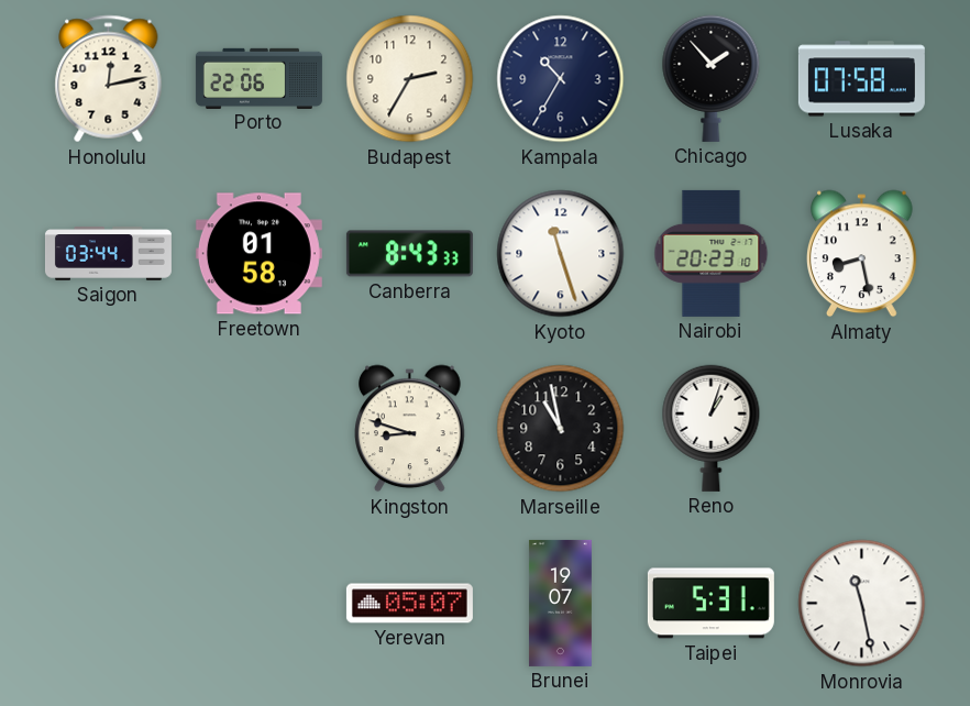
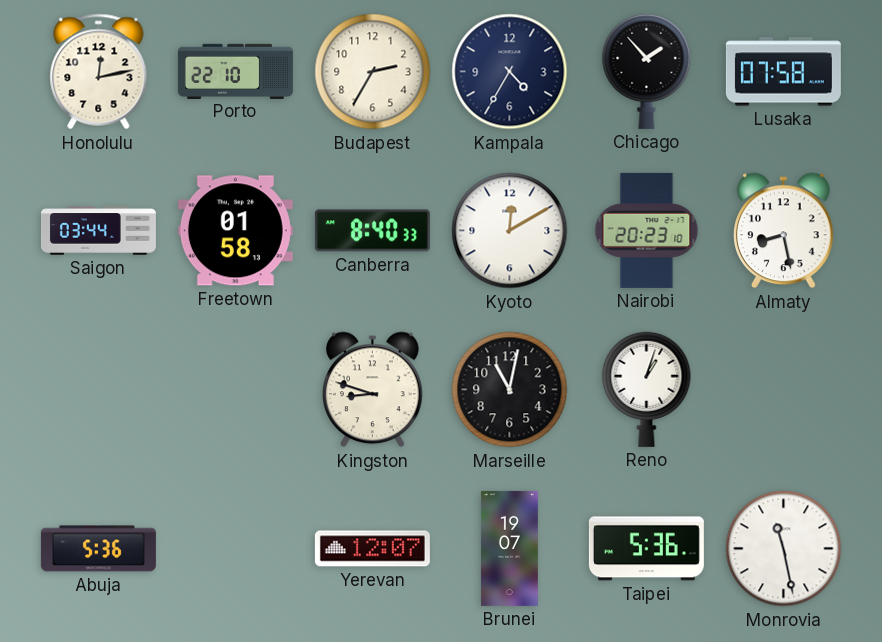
Porto: 22:06 -> 22:10 (235, 71)
Kampala: 10:35 -> 4:35 (510, 72)
Canberra: 8:43 -> 8:40 (372, 231)
Kyoto: 11:27 -> 12:10 (510, 231)
Marseille: 10:58 -> 11:02 (510, 390)
Abuja: none -> 5:36 (98, 549)
Yerevan: 05:07 -> 12:07 (372, 549)
Taipei: 5:31 -> 5:36 (646, 549)
